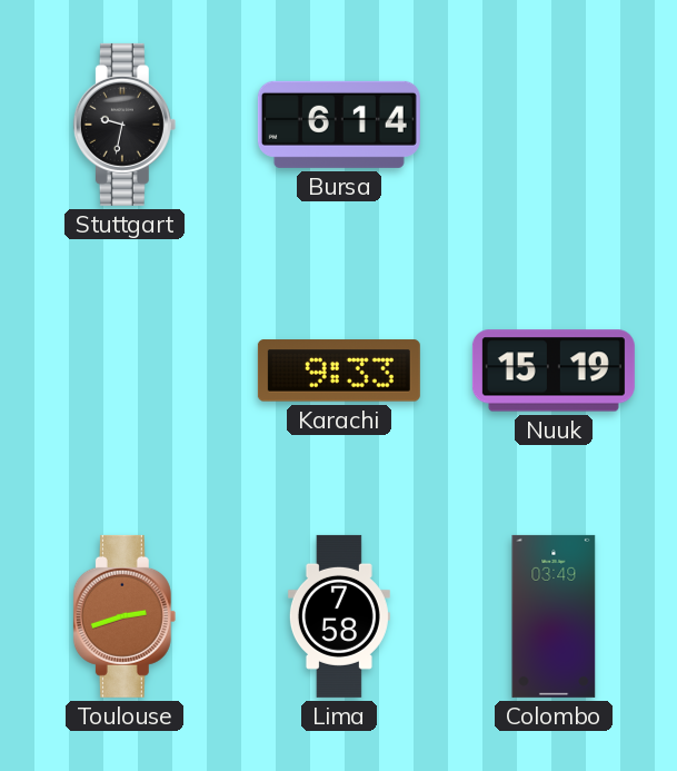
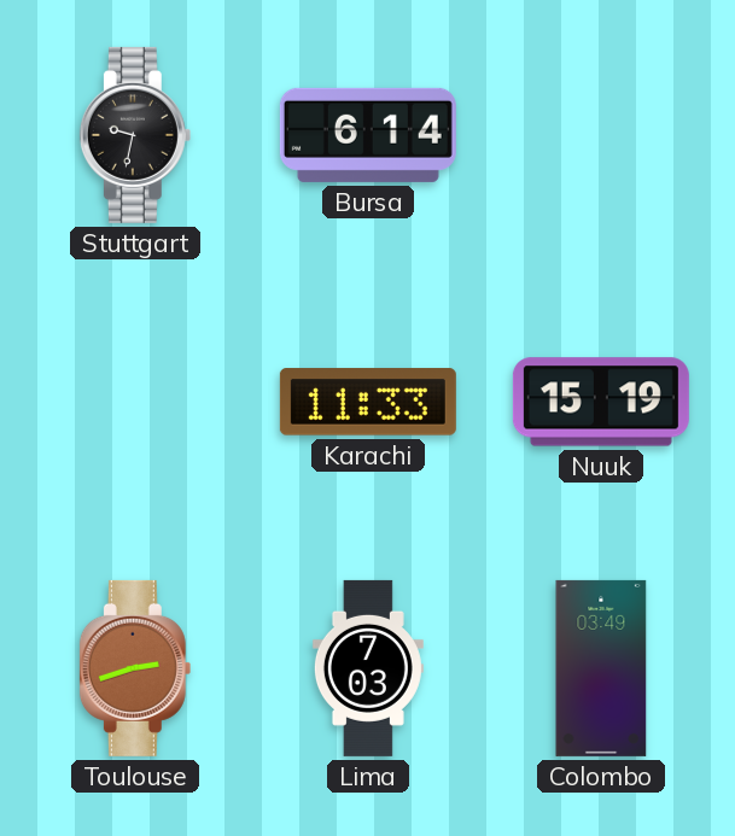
Karachi: 9:33 -> 11:33 (368, 402)
Lima: 7:58 -> 7:03 (368, 668)
